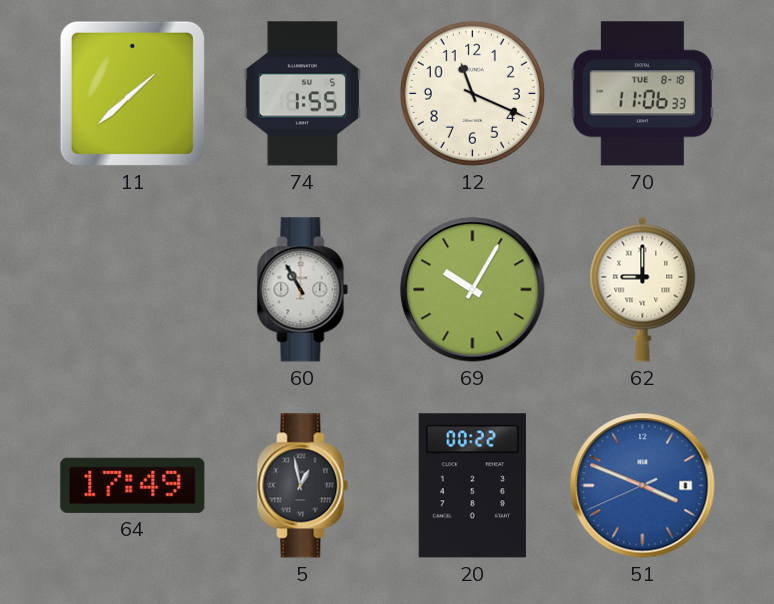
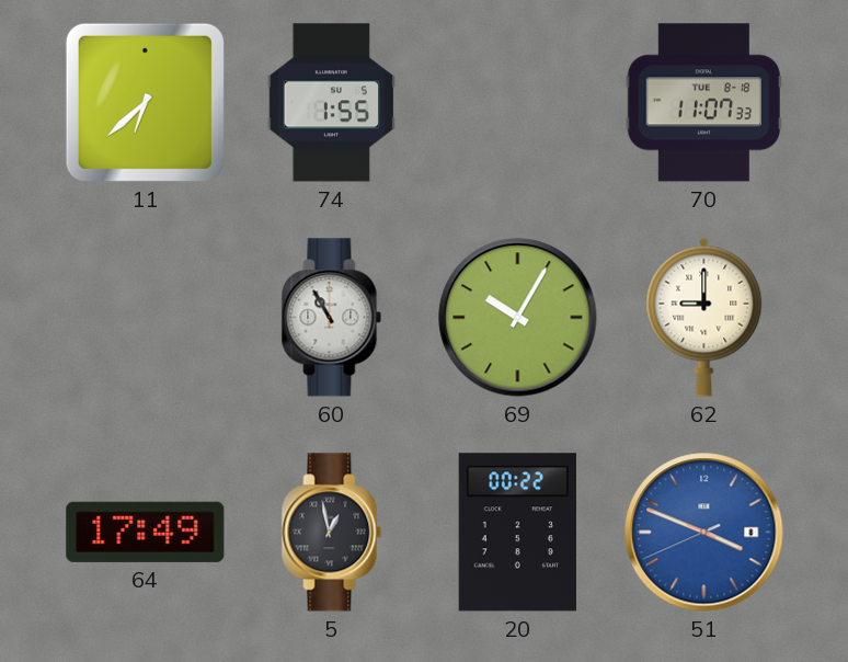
11: 1:38 -> 6:38 (145, 102)
12: 11:19 -> none (472, 93)
70: 11:06 -> 11:07 (703, 103)
